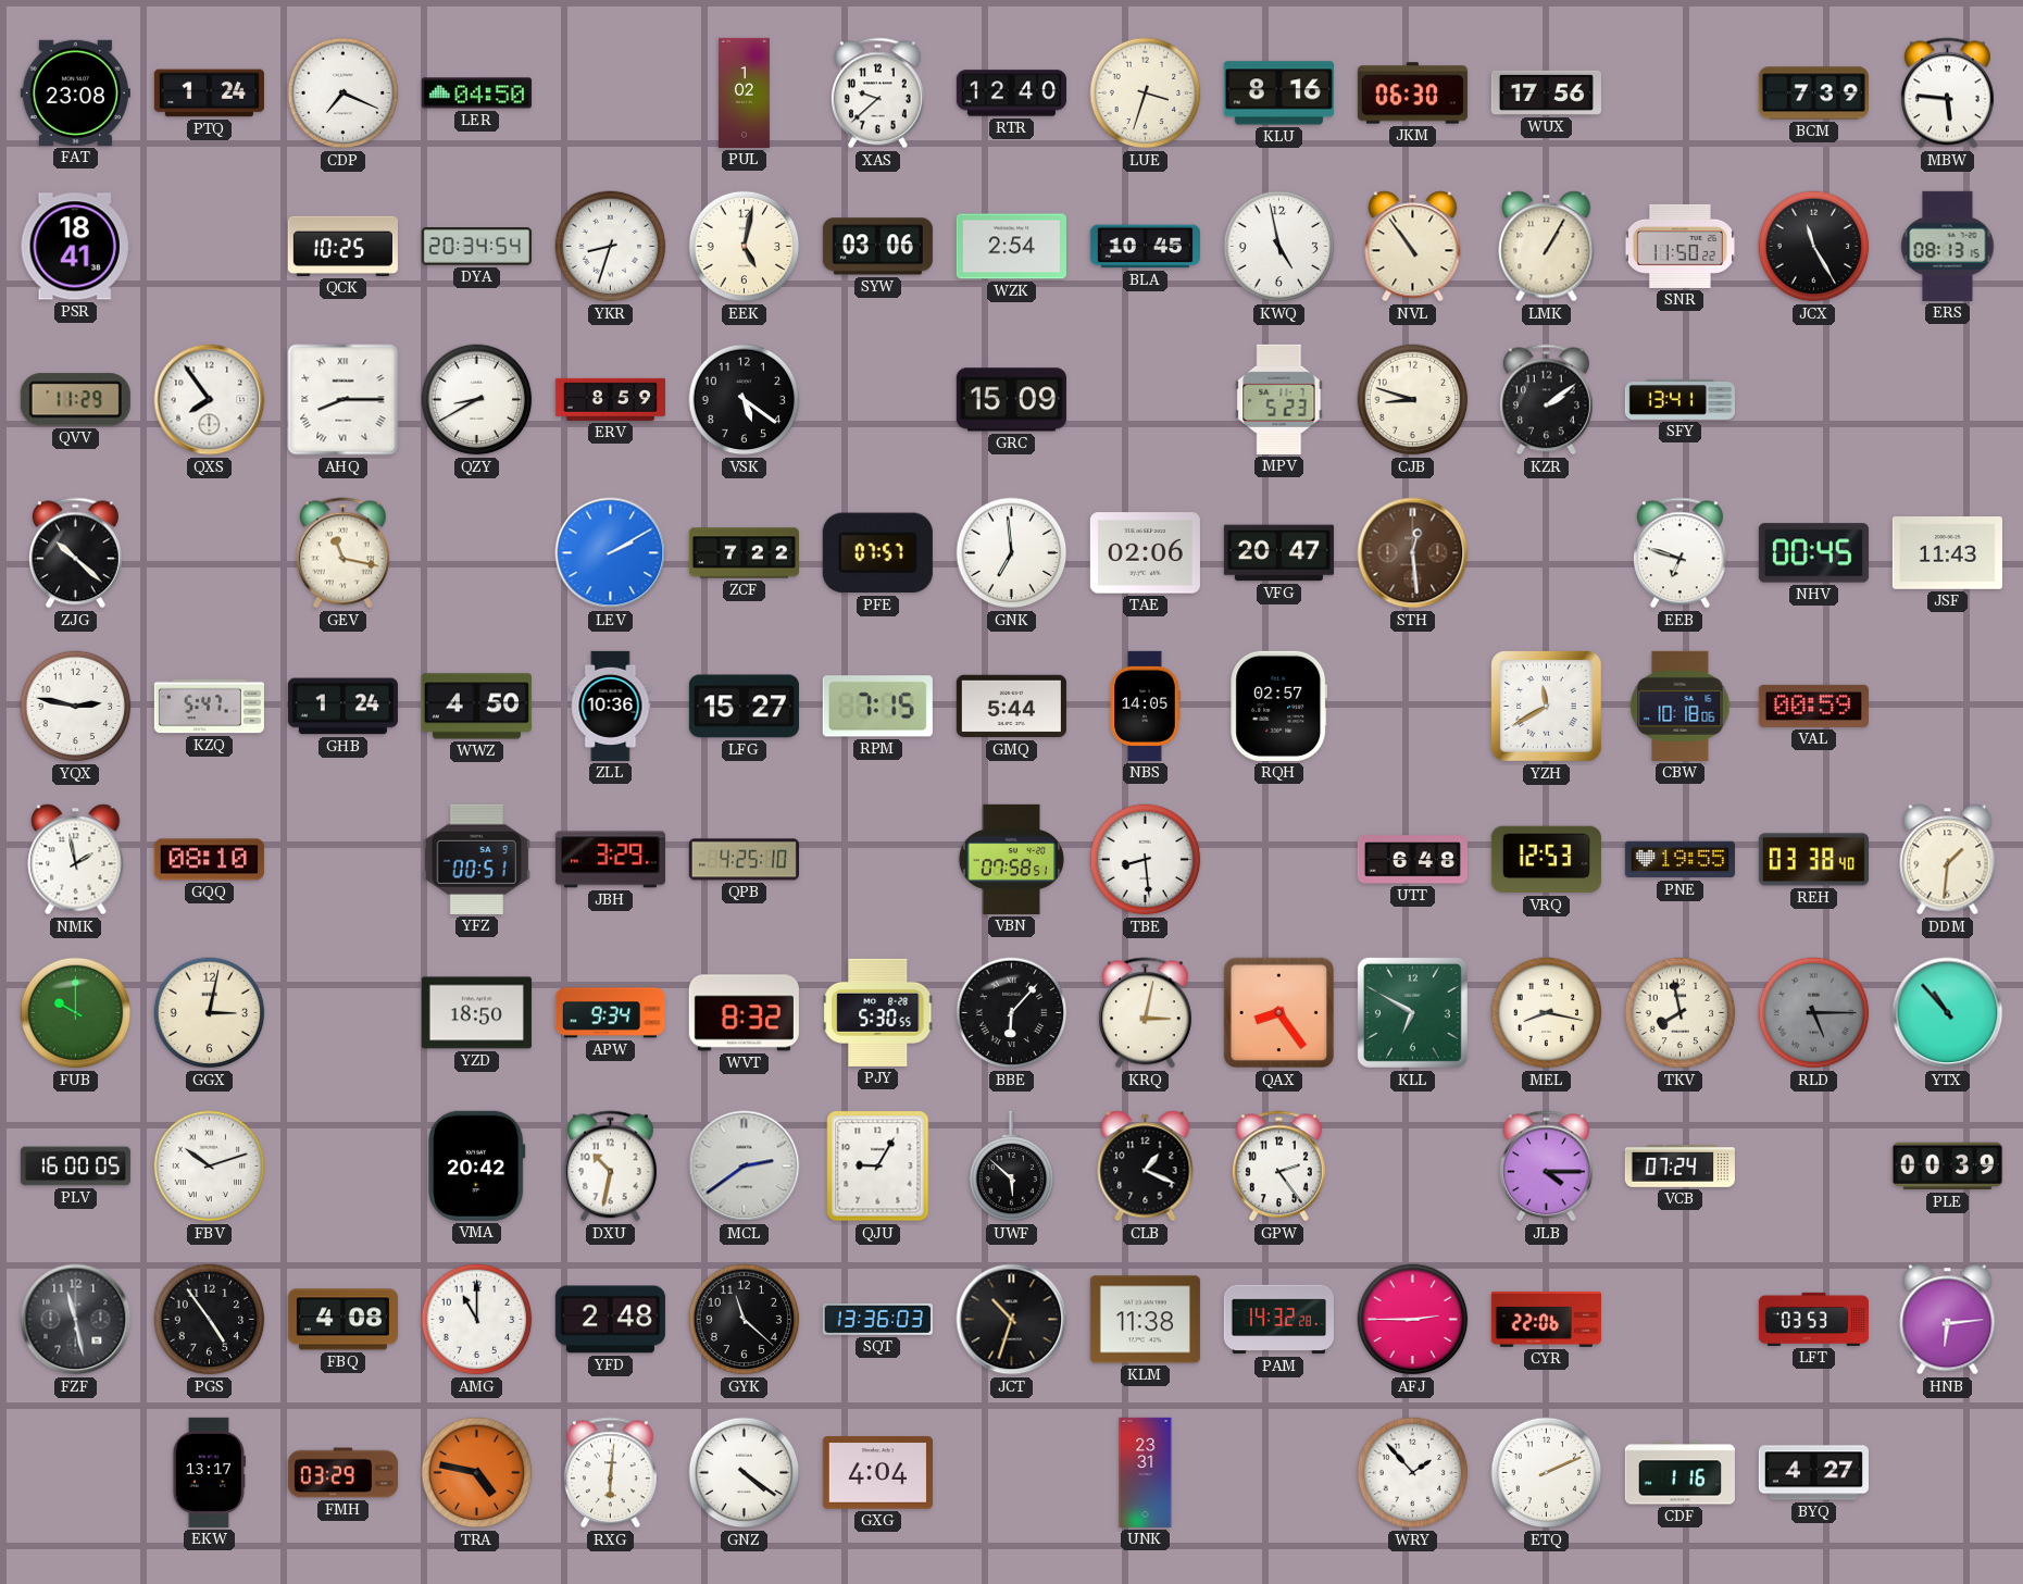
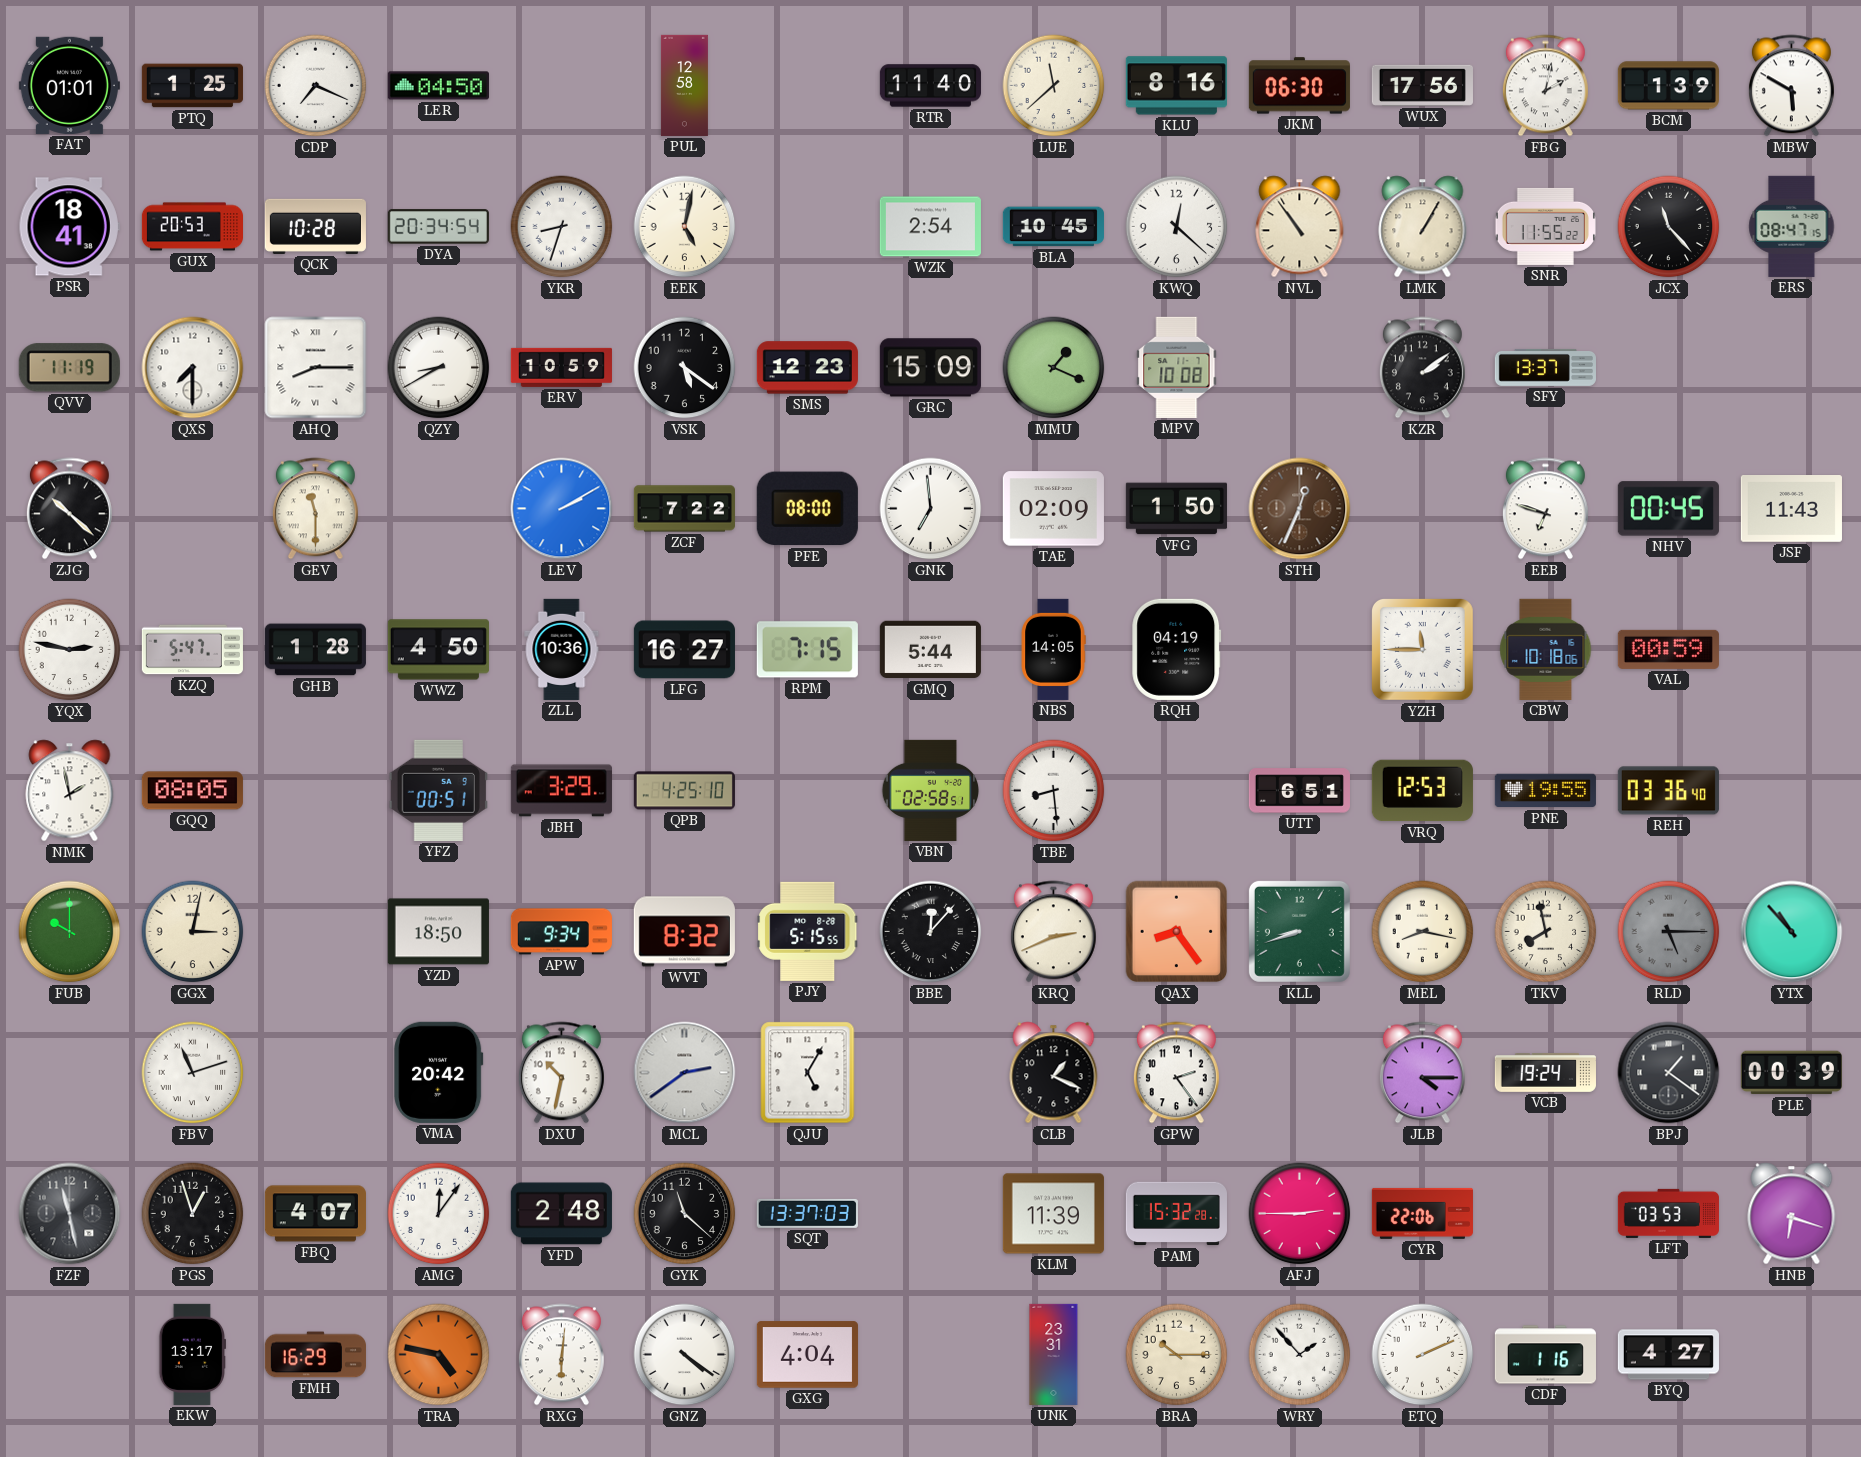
FAT: 23:08 -> 01:01 (69, 85)
PTQ: 1:24 -> 1:25 (192, 86)
PUL: 1:02 -> 12:58 (684, 85)
XAS: 9:38 -> none (877, 93)
RTR: 12:40 -> 11:40 (930, 86)
LUE: 3:33 -> 11:38 (1054, 86)
FBG: none -> 2:02 (1545, 86)
BCM: 7:39 -> 1:39 (1668, 86)
MBW: 5:46 -> 5:50 (1791, 86)
GUX: none -> 20:53 (192, 227)
QCK: 10:25 -> 10:28 (315, 226)
SYW: 03:06 -> none (877, 247)
KWQ: 4:58 -> 12:22 (1177, 227)
SNR: 11:50 -> 11:55 (1545, 226)
JCX: 11:25 -> 11:23 (1669, 227)
ERS: 08:13 -> 08:47 (1792, 226)
QVV: 11:29 -> 11:19 (69, 368)
QXS: 7:54 -> 7:30 (193, 368)
ERV: 8:59 -> 10:59 (561, 367)
SMS: none -> 12:23 (807, 368)
MMU: none -> 1:19 (1054, 368)
MPV: 5:23 -> 10:08 (1177, 367)
CJB: 8:48 -> none (1413, 400)
SFY: 13:41 -> 13:37 (1545, 367)
GEV: 11:17 -> 11:30 (315, 509)
PFE: 07:57 -> 08:00 (807, 509)
TAE: 02:06 -> 02:09 (1053, 509)
VFG: 20:47 -> 1:50 (1176, 509)
STH: 12:29 -> 12:34 (1300, 509)
GHB: 1:24 -> 1:28 (315, 650)
LFG: 15:27 -> 16:27 (684, 650)
RQH: 02:57 -> 04:19 (1177, 649)
YZH: 11:40 -> 11:45 (1422, 649)
GQQ: 08:10 -> 08:05 (192, 791)
VBN: 07:58 -> 02:58 (931, 790)
UTT: 6:48 -> 6:51 (1299, 791)
REH: 03:38 -> 03:36 (1668, 791)
DDM: 1:31 -> none (1948, 860)
PJY: 5:30 -> 5:15 (808, 931)
BBE: 6:07 -> 12:07 (931, 932)
KRQ: 3:02 -> 2:41 (1053, 932)
KLL: 6:50 -> 8:42 (1299, 931)
PLV: 16:00 -> none (75, 1167)
FBV: 10:12 -> 11:12 (193, 1073)
QJU: 9:05 -> 5:05 (808, 1073)
UWF: 5:52 -> none (1012, 1167)
VCB: 07:24 -> 19:24 (1545, 1073)
BPJ: none -> 1:21 (1669, 1073)
PGS: 4:54 -> 12:57 (193, 1214)
FBQ: 4:08 -> 4:07 (315, 1214)
AMG: 11:00 -> 12:06 (439, 1214)
SQT: 13:36 -> 13:37 (807, 1213)
JCT: 10:33 -> none (1012, 1320)
KLM: 11:38 -> 11:39 (1053, 1214)
PAM: 14:32 -> 15:32 (1176, 1214)
HNB: 6:14 -> 6:18 (1792, 1214)
FMH: 03:29 -> 16:29 (315, 1355)
BRA: none -> 10:15 (1177, 1355)
